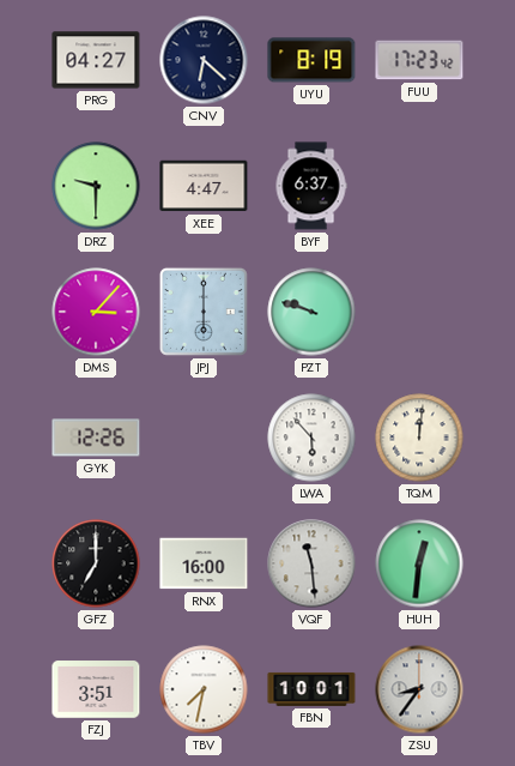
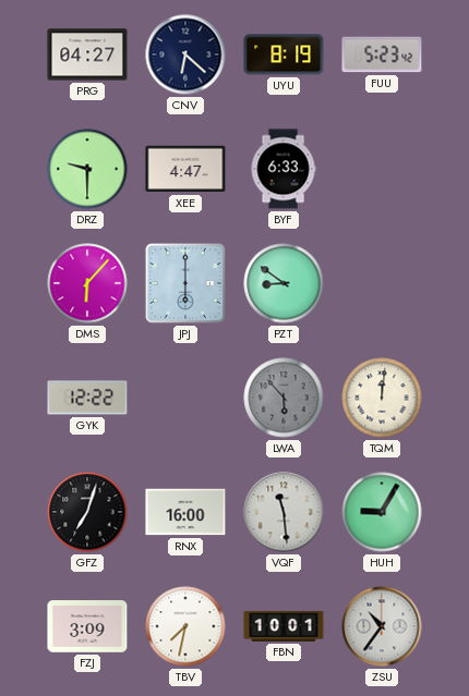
FUU: 17:23 -> 5:23 (382, 54)
BYF: 6:37 -> 6:33 (284, 169)
DMS: 3:07 -> 6:07 (87, 283)
PZT: 9:48 -> 8:51 (284, 283)
GYK: 12:26 -> 12:22 (87, 398)
LWA dial: white -> grey (284, 398)
GFZ: 7:00 -> 7:03 (87, 512)
HUH: 12:31 -> 9:05 (382, 512)
FZJ: 3:51 -> 3:09 (87, 626)
ZSU: 8:36 -> 10:36 (382, 626)
